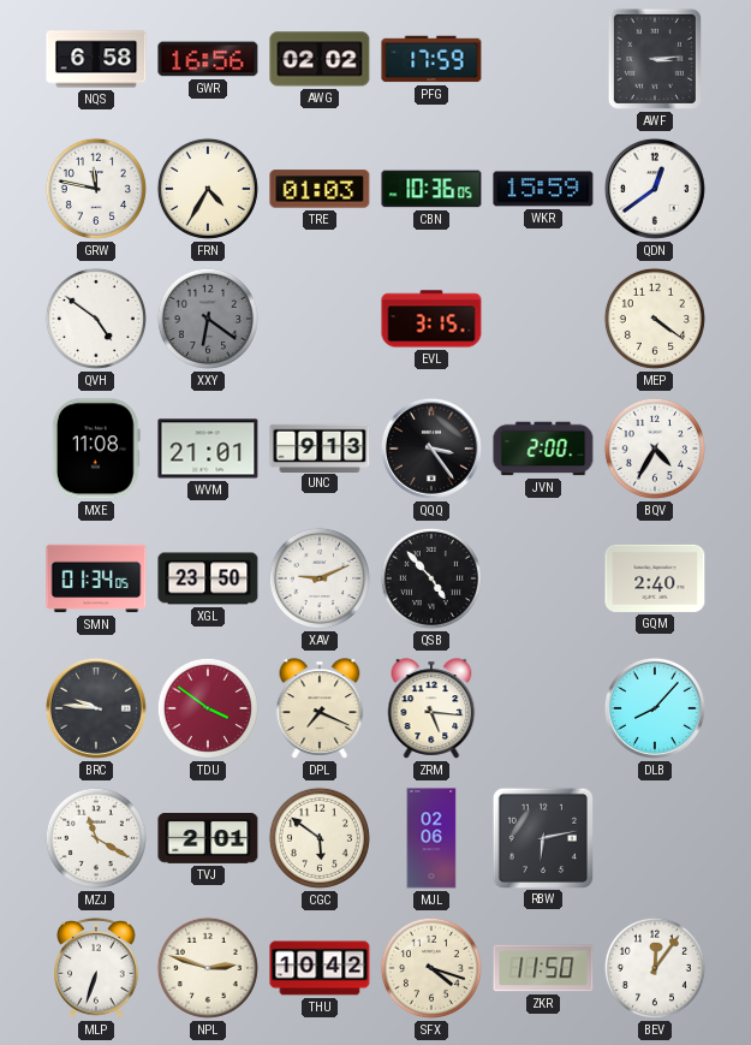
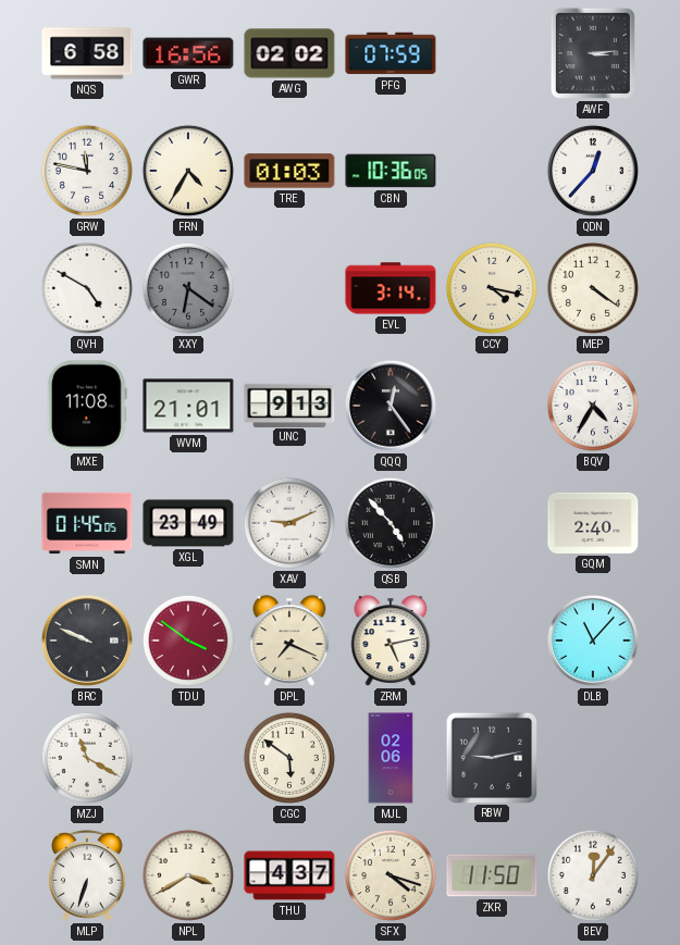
PFG: 17:59 -> 07:59 (391, 53)
WKR: 15:59 -> none (543, 189)
QDN: 12:39 -> 12:37 (593, 171)
QVH: 4:51 -> 4:50 (87, 288)
EVL: 3:15 -> 3:14 (391, 288)
CCY: none -> 4:17 (492, 288)
QQQ: 3:24 -> 12:24 (391, 406)
JVN: 2:00 -> none (543, 449)
SMN: 01:34 -> 01:45 (87, 523)
XGL: 23:50 -> 23:49 (188, 523)
BRC: 9:46 -> 9:49 (87, 641)
ZRM: 5:16 -> 5:13 (391, 641)
DLB: 8:07 -> 11:07 (593, 641)
TVJ: 2:01 -> none (208, 839)
RBW: 6:13 -> 9:13 (491, 757)
NPL: 2:48 -> 3:40 (188, 875)
THU: 10:42 -> 4:37 (289, 875)
